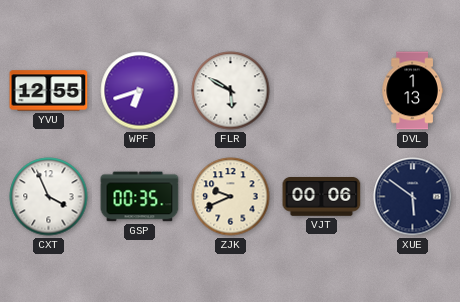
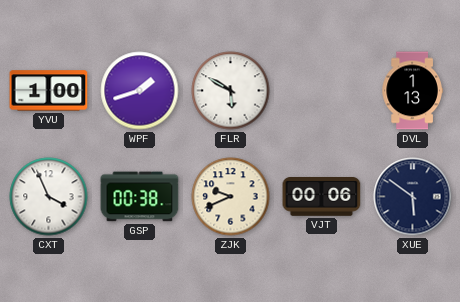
YVU: 12:55 -> 1:00 (49, 91)
WPF: 6:42 -> 1:42 (140, 91)
GSP: 00:35 -> 00:38 (140, 197)
